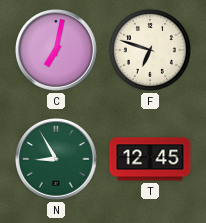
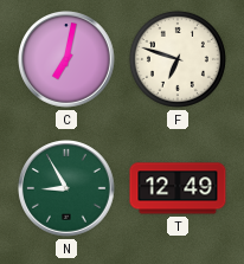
T: 12:45 -> 12:49 (178, 188)
